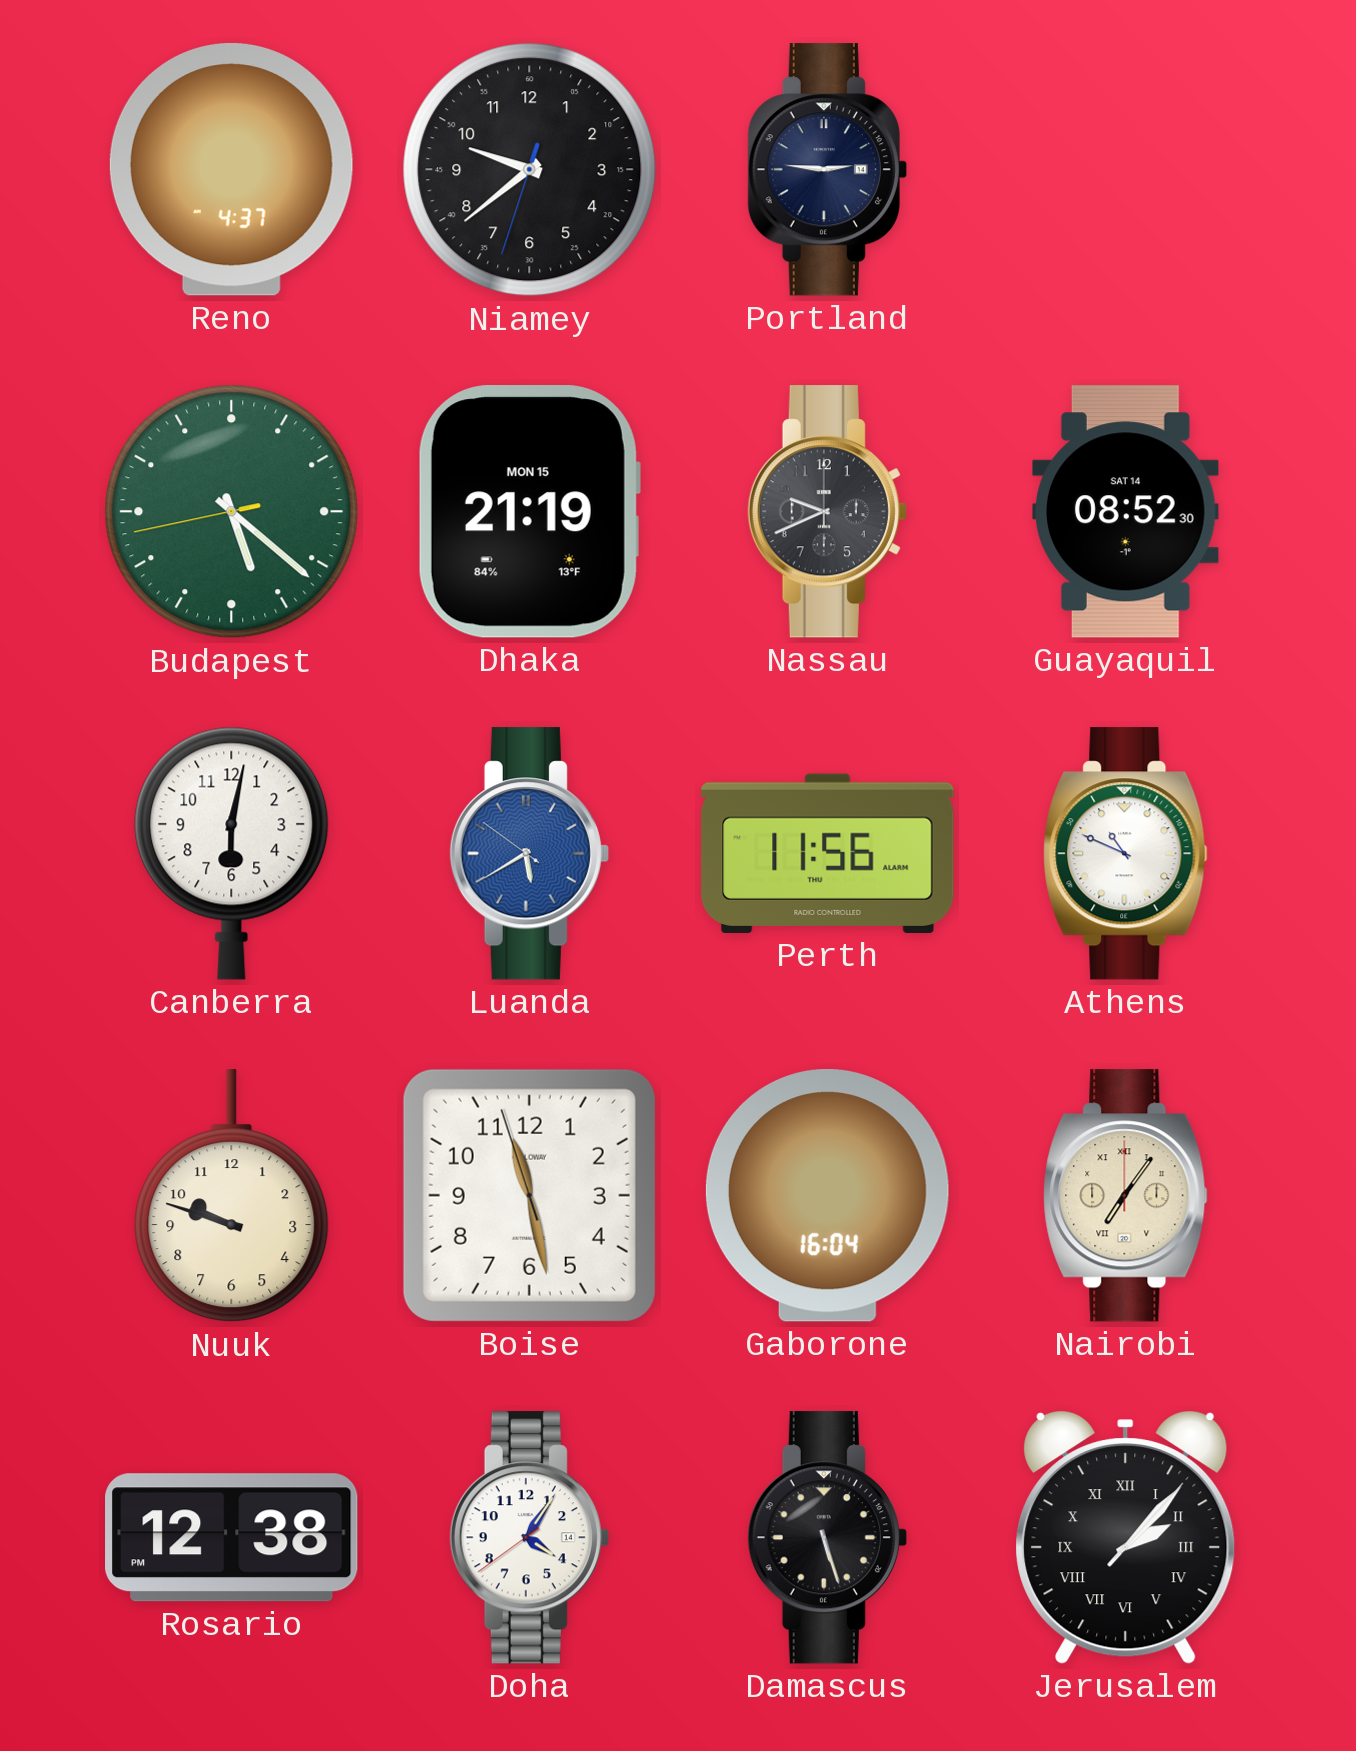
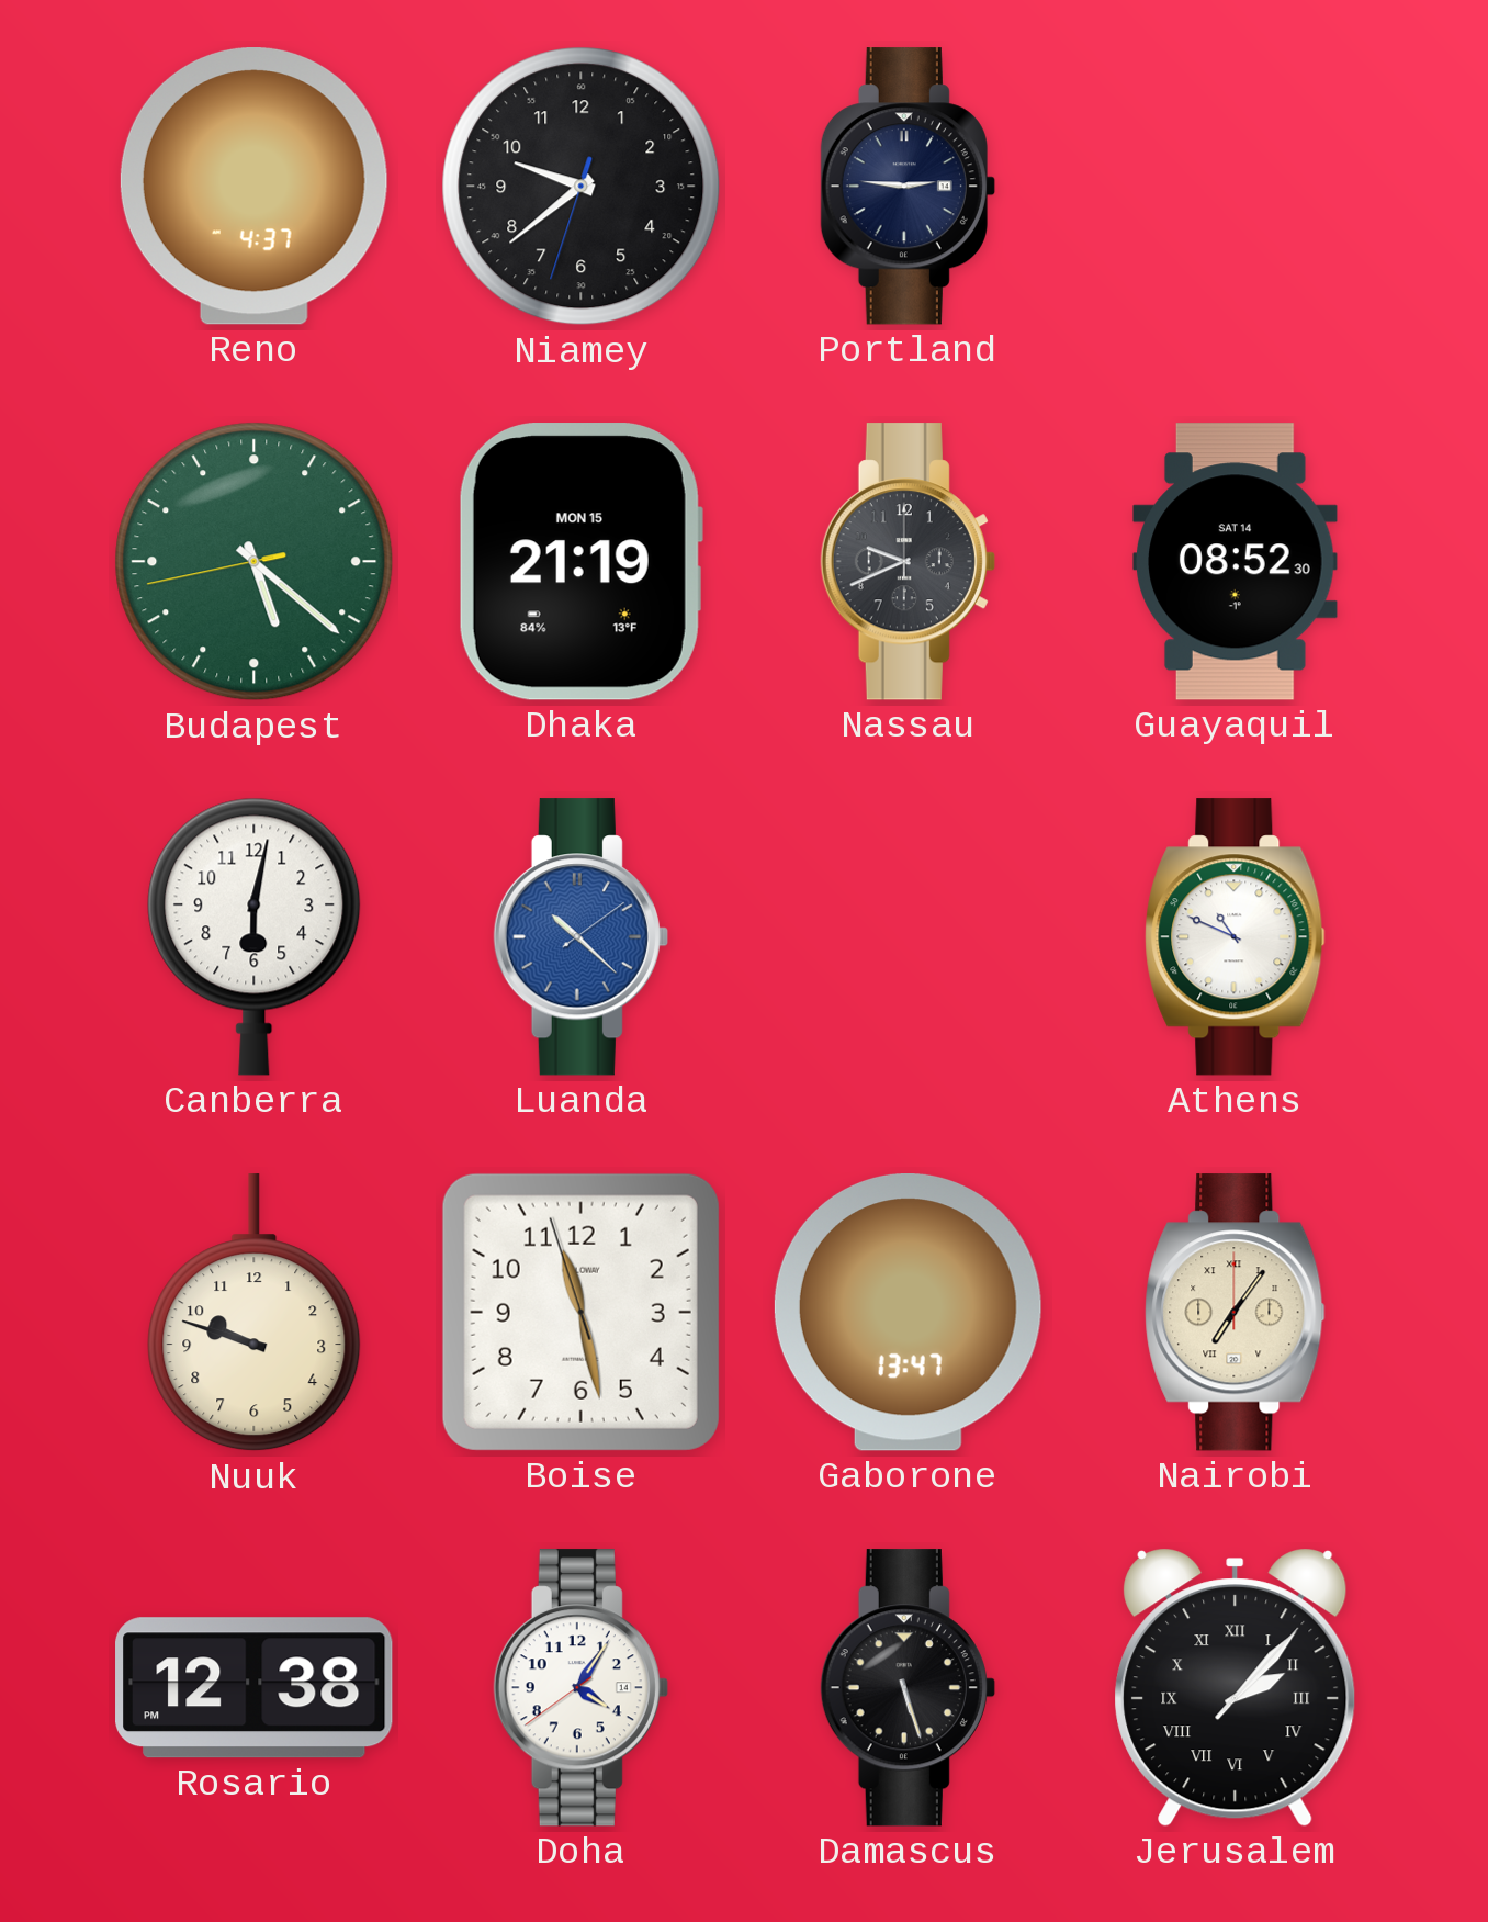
Luanda: 5:39 -> 10:22 (580, 937)
Perth: 11:56 -> none (828, 853)
Gaborone: 16:04 -> 13:47 (908, 1313)
